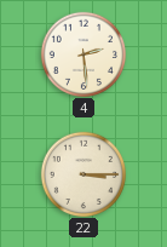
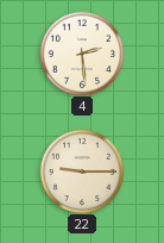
22: 3:15 -> 9:15 (81, 170)
